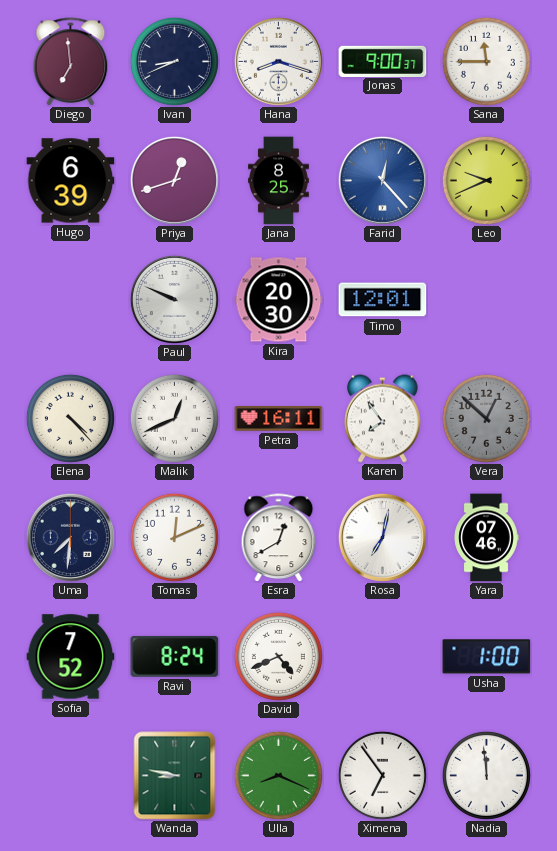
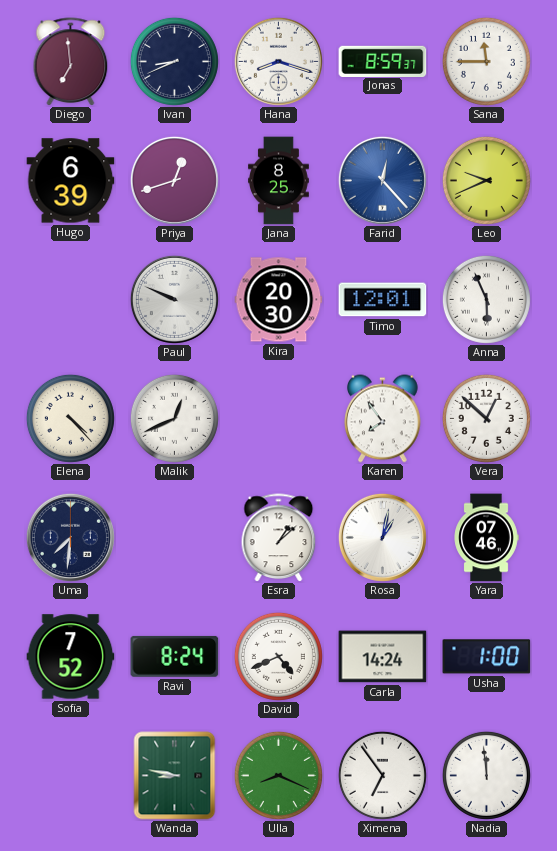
Jonas: 9:00 -> 8:59 (383, 61)
Anna: none -> 5:56 (486, 299)
Petra: 16:11 -> none (279, 419)
Vera dial: grey -> white (486, 418)
Tomas: 12:11 -> none (174, 537)
Esra: 12:40 -> 1:08 (279, 537)
Rosa: 7:02 -> 1:02 (382, 537)
Carla: none -> 14:24 (383, 657)
